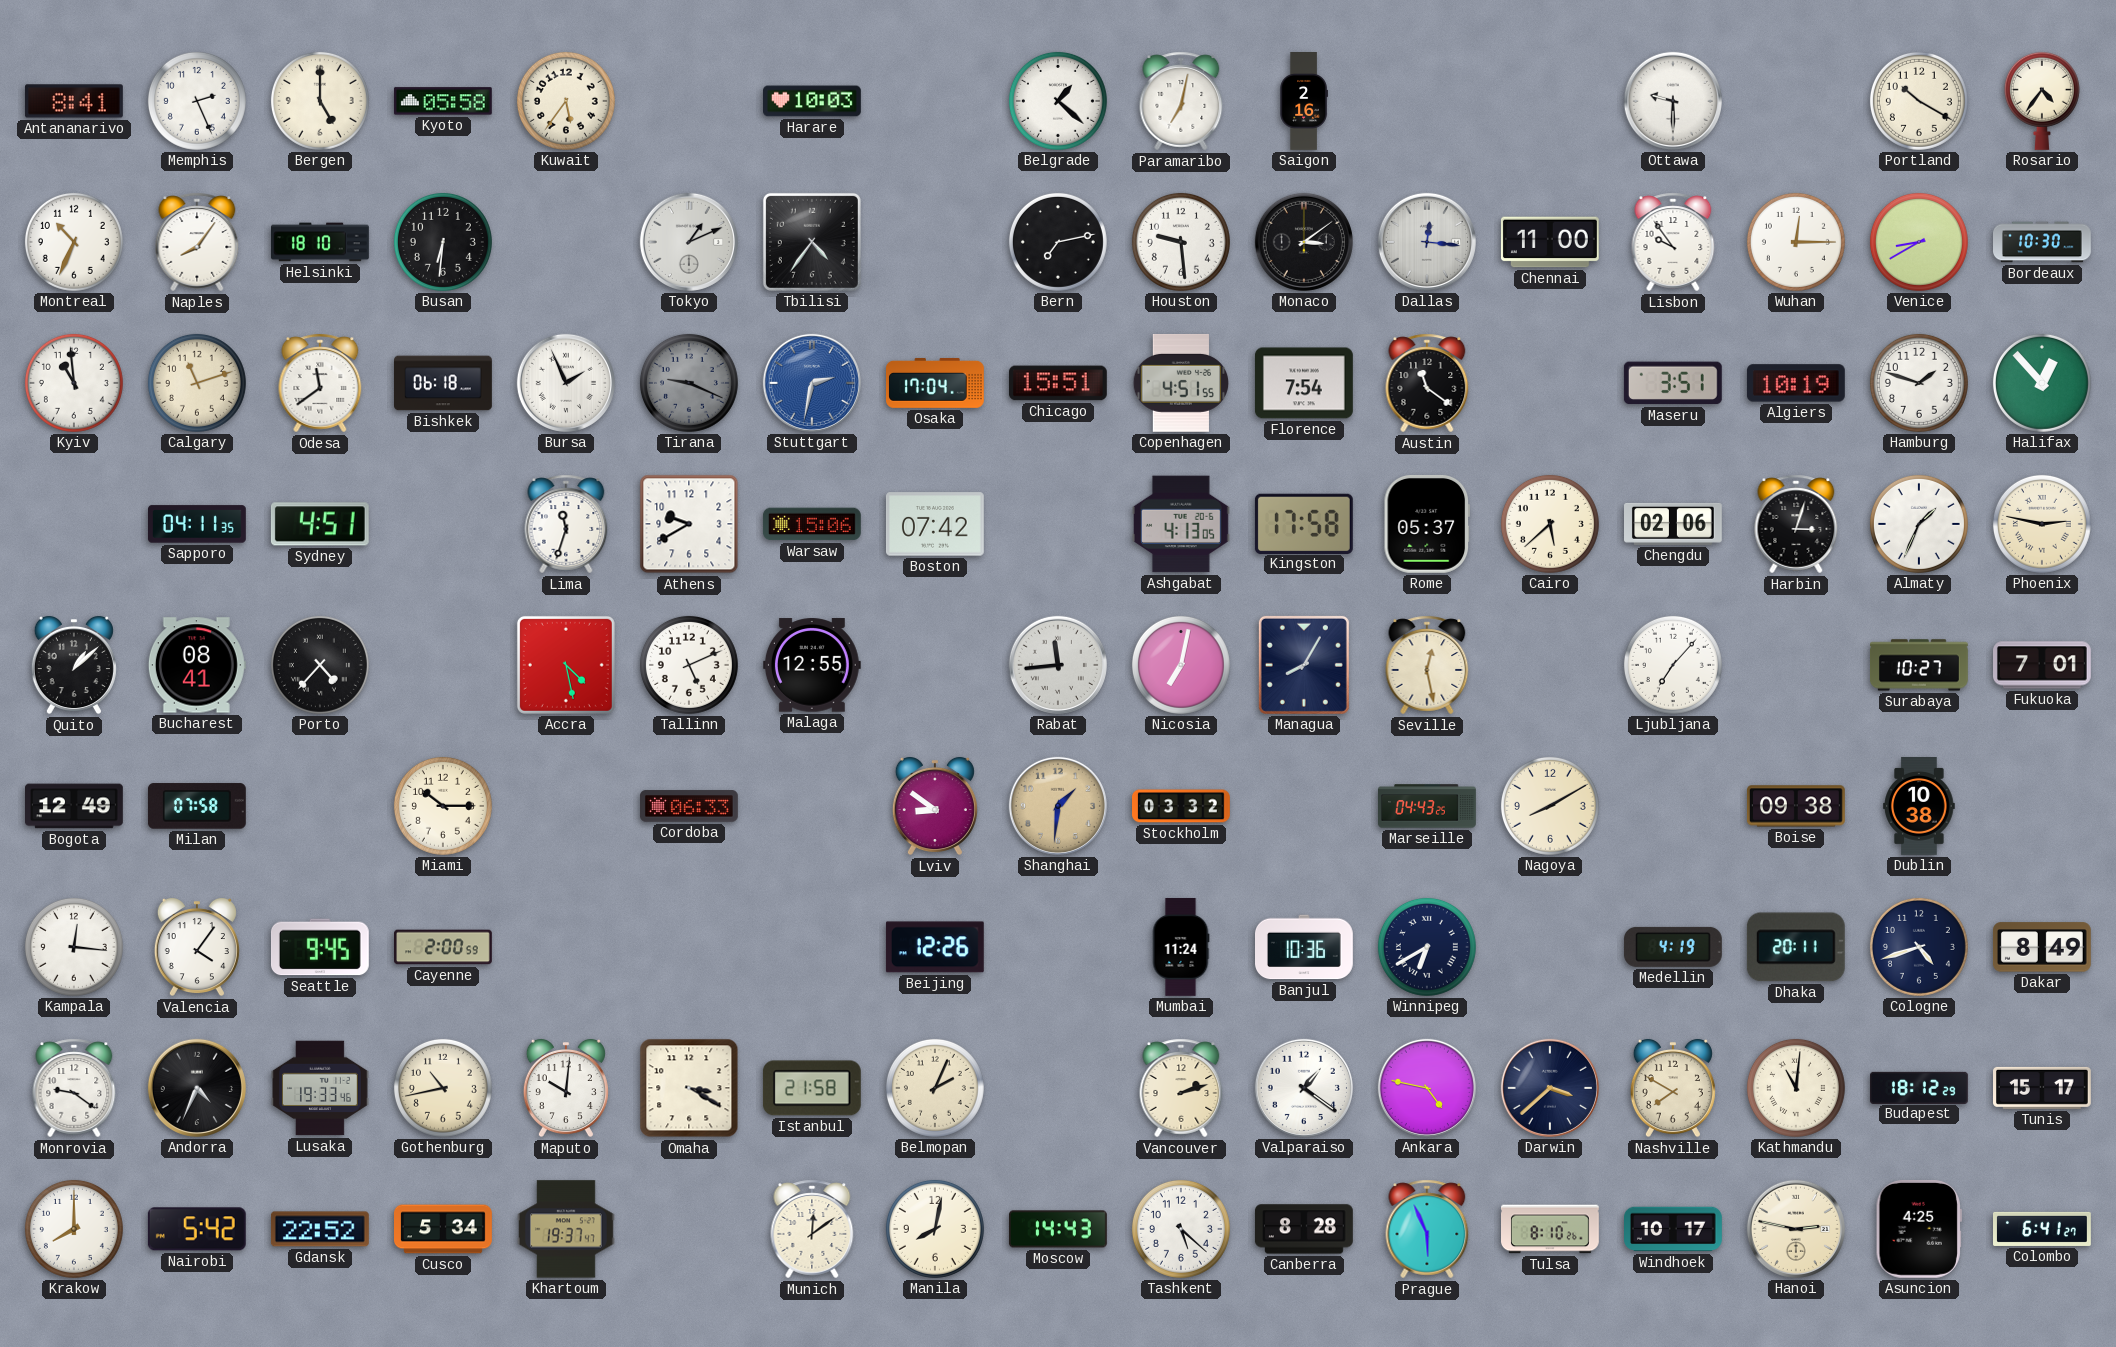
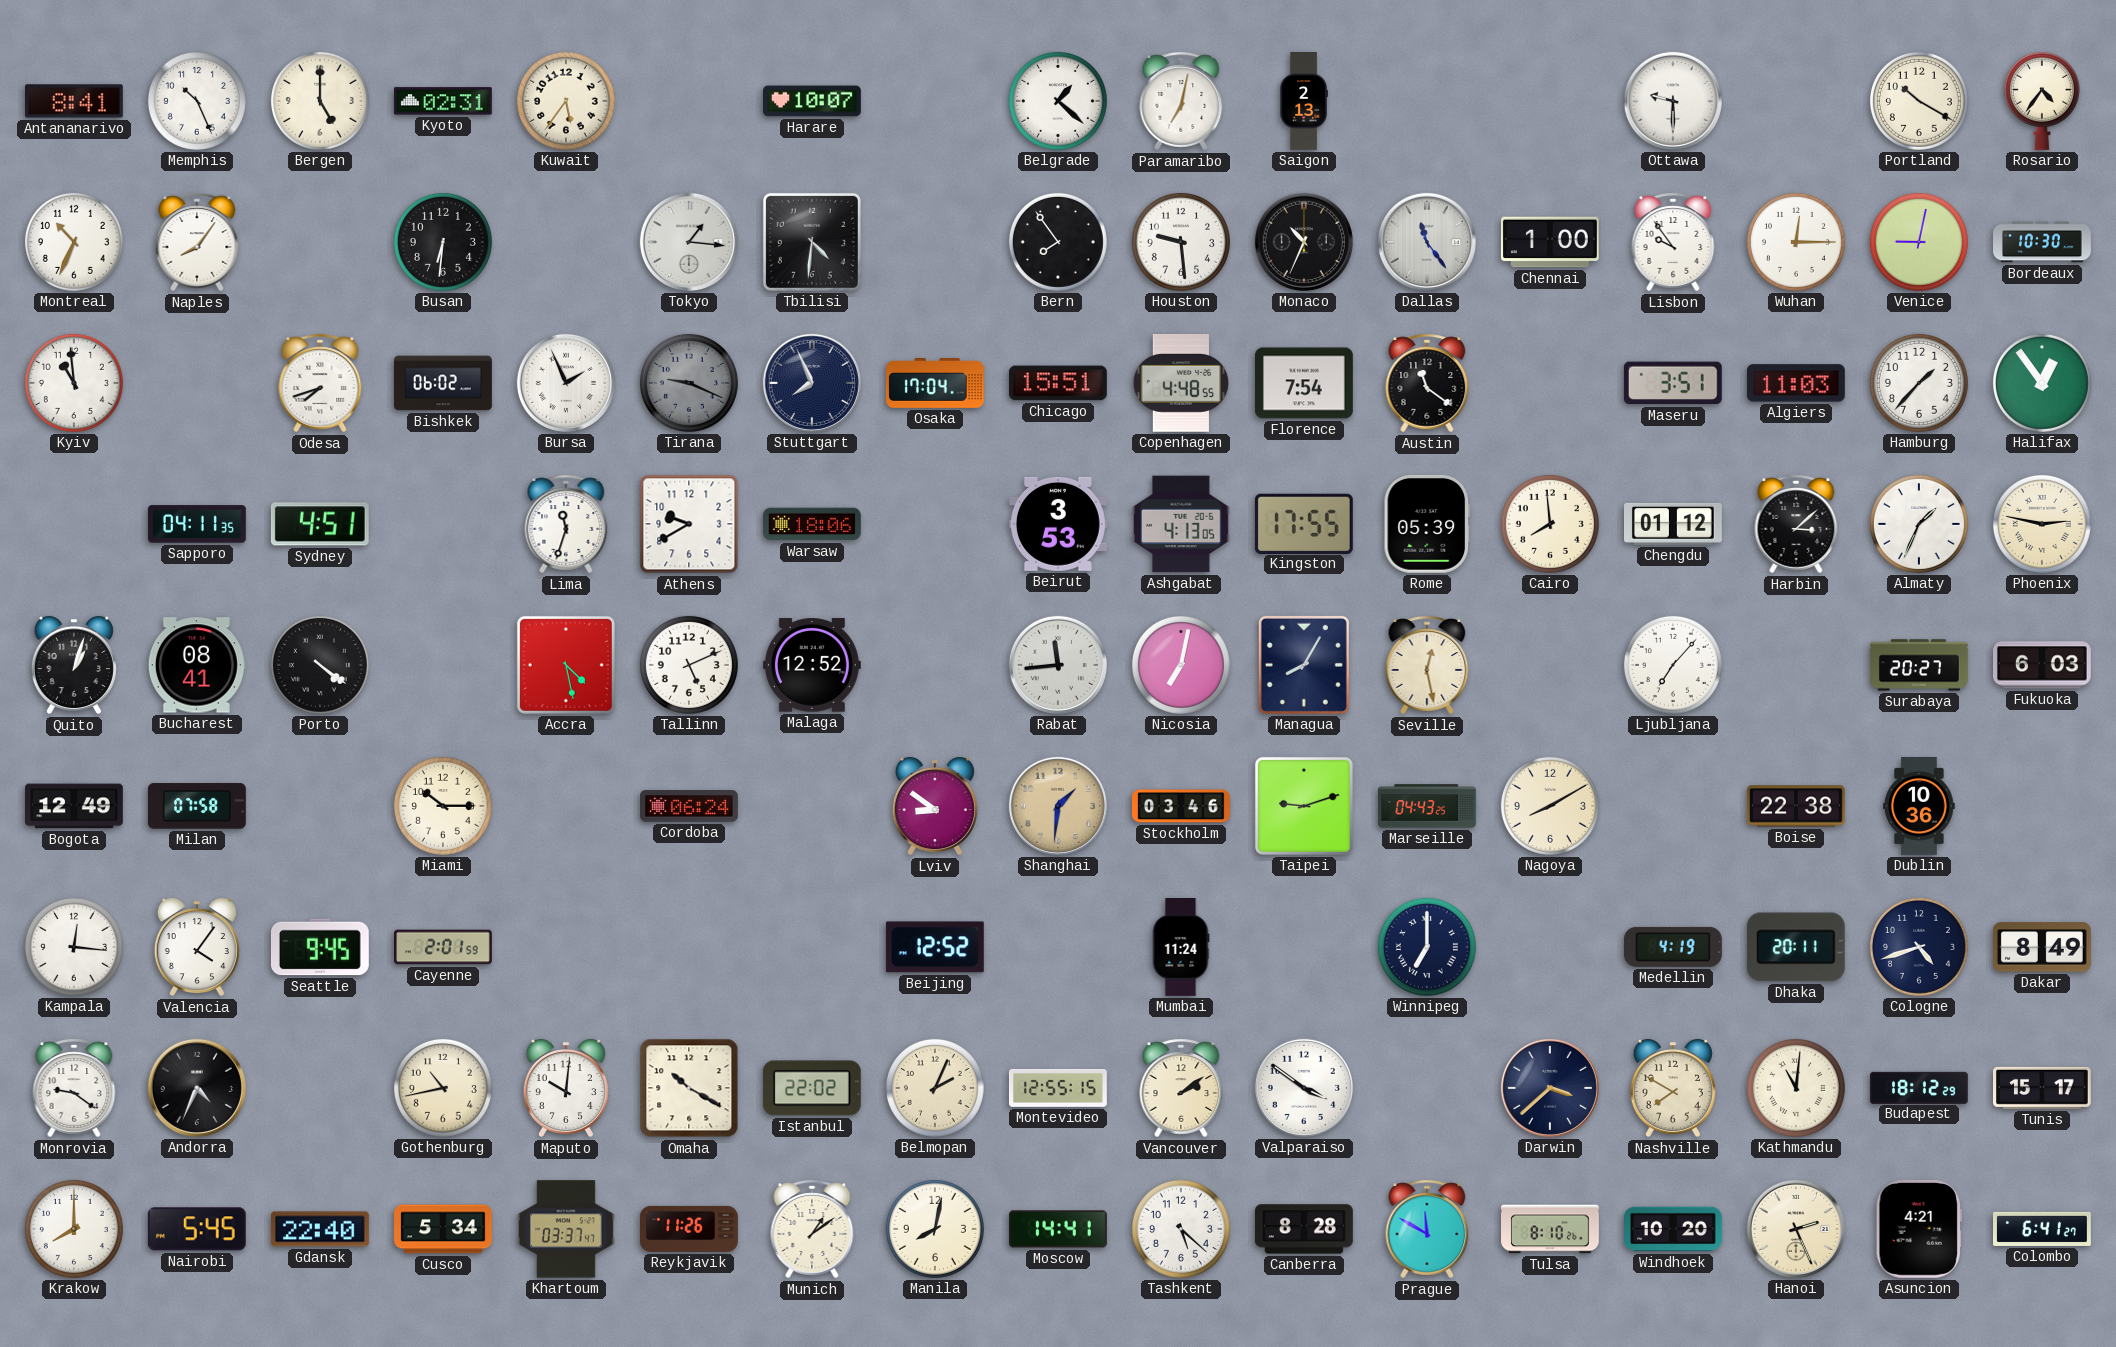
Memphis: 2:26 -> 10:26 (197, 101)
Kyoto: 05:58 -> 02:31 (443, 101)
Harare: 10:03 -> 10:07 (813, 101)
Saigon: 2:16 -> 2:13 (1304, 102)
Helsinki: 18:10 -> none (321, 242)
Tokyo: 1:11 -> 1:16 (689, 242)
Tbilisi: 4:36 -> 4:31 (812, 242)
Bern: 7:13 -> 7:54 (1058, 242)
Monaco: 3:09 -> 10:34 (1304, 242)
Dallas: 12:16 -> 11:24 (1427, 242)
Chennai: 11:00 -> 1:00 (1550, 242)
Venice: 8:40 -> 9:02 (1919, 242)
Calgary: 11:12 -> none (197, 383)
Odesa: 11:39 -> 7:42 (320, 383)
Bishkek: 06:18 -> 06:02 (444, 383)
Stuttgart: 2:32 -> 7:56 (812, 383)
Stuttgart dial: blue -> navy (812, 383)
Copenhagen: 4:51 -> 4:48 (1181, 383)
Algiers: 10:19 -> 11:03 (1796, 383)
Hamburg: 1:48 -> 1:37 (1919, 383)
Halifax: 12:53 -> 12:54 (2042, 383)
Warsaw: 15:06 -> 18:06 (812, 524)
Boston: 07:42 -> none (935, 524)
Beirut: none -> 3:53 (1058, 524)
Kingston: 17:58 -> 17:55 (1304, 523)
Rome: 05:37 -> 05:39 (1426, 524)
Cairo: 5:38 -> 7:59 (1550, 524)
Chengdu: 02:06 -> 01:12 (1674, 524)
Harbin: 3:03 -> 3:08 (1796, 524)
Quito: 1:08 -> 1:03 (74, 665)
Porto: 4:37 -> 4:21 (320, 665)
Malaga: 12:55 -> 12:52 (812, 665)
Surabaya: 10:27 -> 20:27 (1920, 665)
Fukuoka: 7:01 -> 6:03 (2043, 665)
Cordoba: 06:33 -> 06:24 (690, 806)
Stockholm: 03:32 -> 03:46 (1182, 806)
Taipei: none -> 9:12 (1304, 806)
Boise: 09:38 -> 22:38 (1797, 806)
Dublin: 10:38 -> 10:36 (1919, 807)
Cayenne: 2:00 -> 2:01 (444, 947)
Beijing: 12:26 -> 12:52 (935, 947)
Banjul: 10:36 -> none (1305, 947)
Winnipeg: 6:40 -> 7:00 (1427, 947)
Lusaka: 19:33 -> none (321, 1088)
Omaha: 3:20 -> 10:20 (689, 1088)
Istanbul: 21:58 -> 22:02 (812, 1088)
Montevideo: none -> 12:55 (1058, 1088)
Vancouver: 2:12 -> 2:09 (1181, 1088)
Valparaiso: 1:21 -> 3:51 (1304, 1088)
Ankara: 4:47 -> none (1427, 1088)
Nairobi: 5:42 -> 5:45 (197, 1229)
Gdansk: 22:52 -> 22:40 (320, 1229)
Khartoum: 19:37 -> 03:37 (566, 1229)
Reykjavik: none -> 11:26 (690, 1229)
Munich: 12:09 -> 1:09 (812, 1229)
Moscow: 14:43 -> 14:41 (1058, 1229)
Prague: 5:56 -> 11:50 (1427, 1229)
Windhoek: 10:17 -> 10:20 (1674, 1229)
Hanoi: 2:47 -> 2:26 (1796, 1229)
Asuncion: 4:25 -> 4:21 (1919, 1229)
